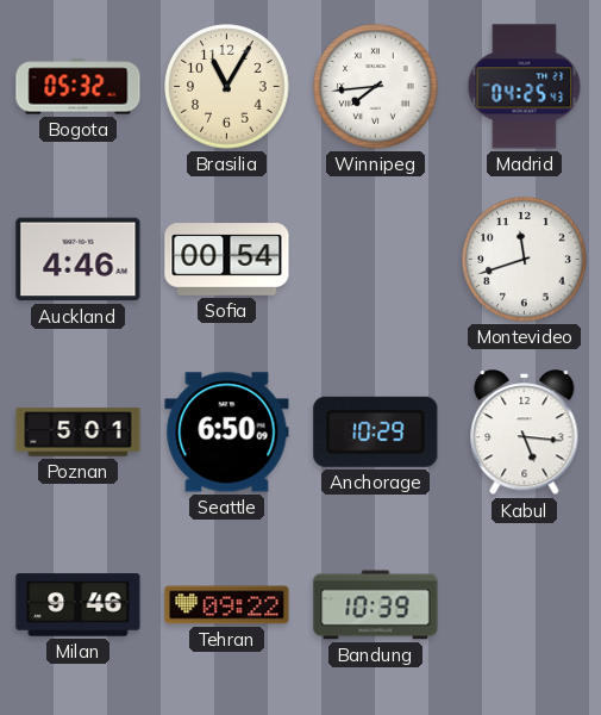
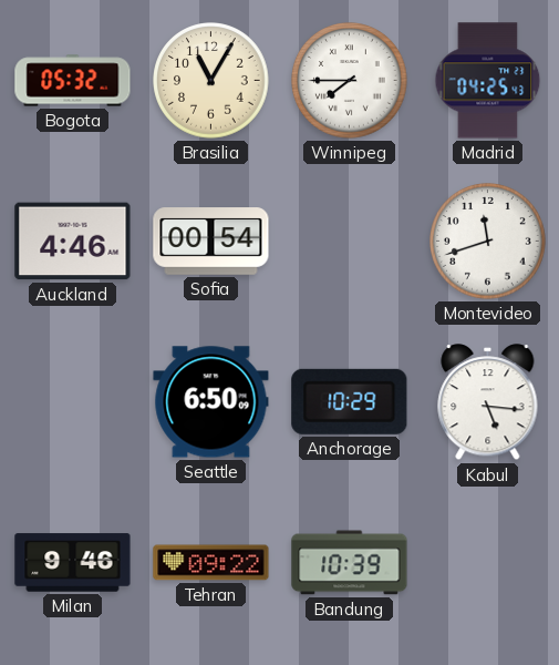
Winnipeg: 7:44 -> 7:45 (350, 81)
Poznan: 5:01 -> none (79, 433)
